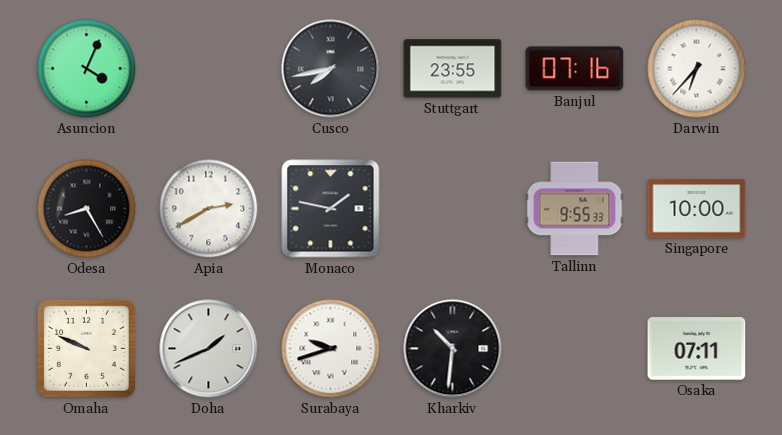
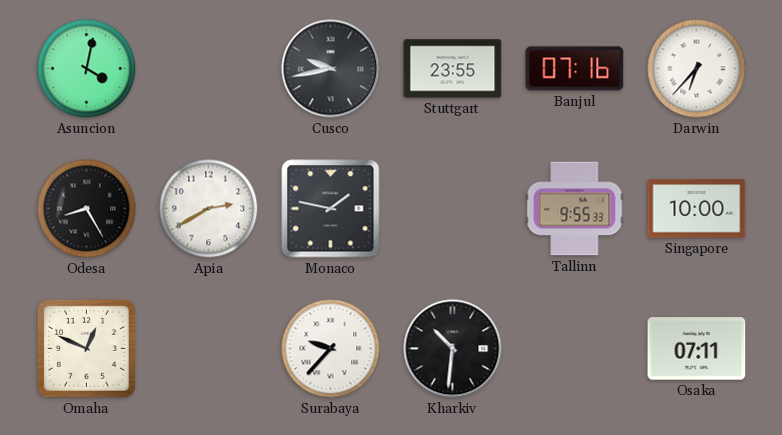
Asuncion: 4:04 -> 4:02 (87, 69)
Cusco: 7:43 -> 9:43 (331, 69)
Omaha: 9:49 -> 12:49 (86, 348)
Doha: 1:41 -> none (209, 349)
Surabaya: 9:42 -> 9:37 (331, 349)
